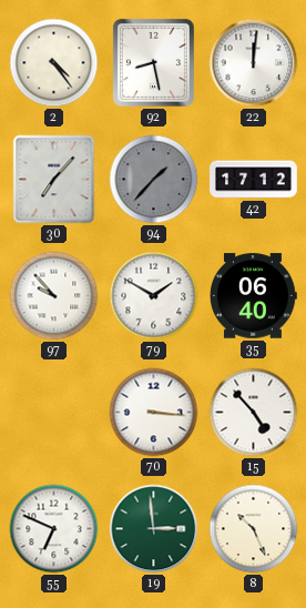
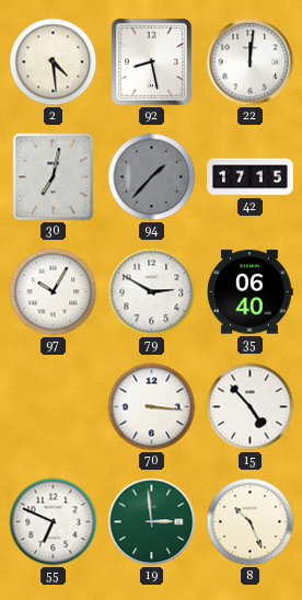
2: 4:24 -> 4:29 (54, 62)
30: 7:07 -> 7:02 (54, 177)
42: 17:12 -> 17:15 (251, 177)
97: 9:53 -> 10:05 (54, 292)
79: 1:50 -> 2:50 (152, 292)
